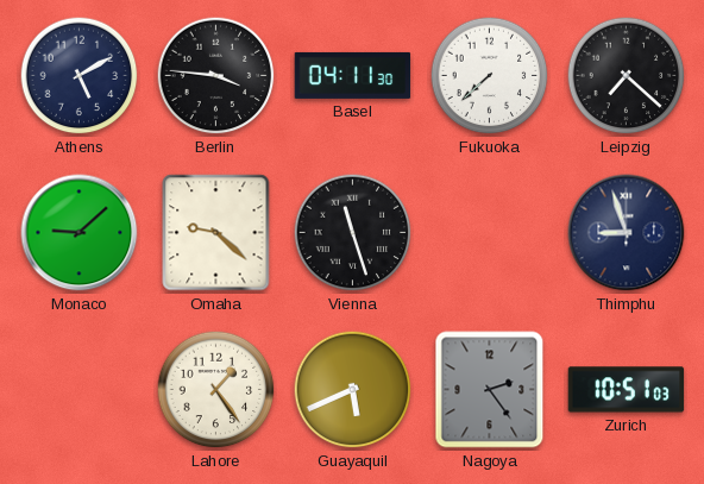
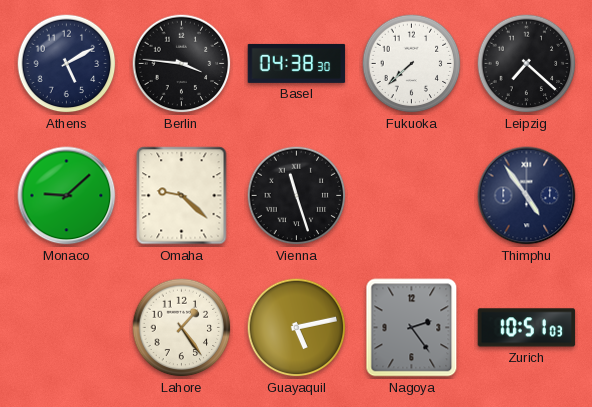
Basel: 04:11 -> 04:38 (297, 63)
Thimphu: 8:57 -> 4:54 (527, 196)
Guayaquil: 5:41 -> 5:13 (297, 328)
